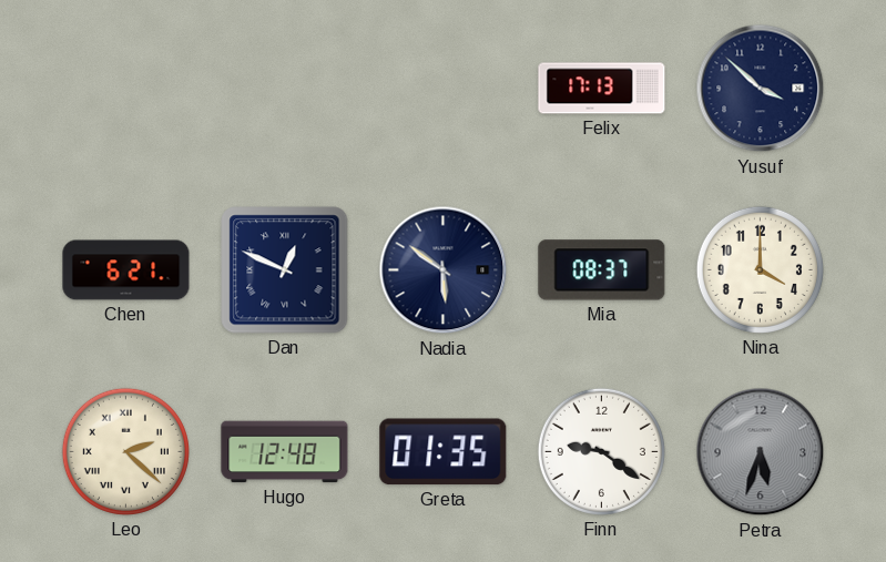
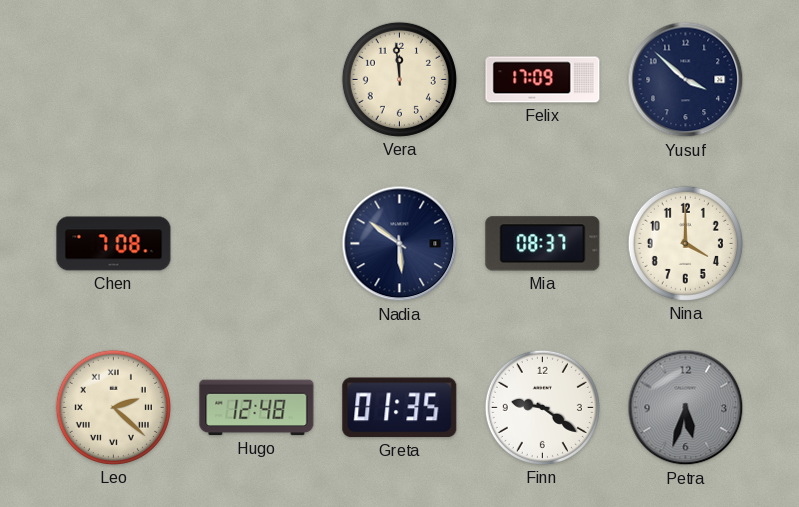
Vera: none -> 11:59 (399, 79)
Felix: 17:13 -> 17:09 (543, 80)
Chen: 6:21 -> 7:08 (114, 244)
Dan: 12:49 -> none (285, 270)
